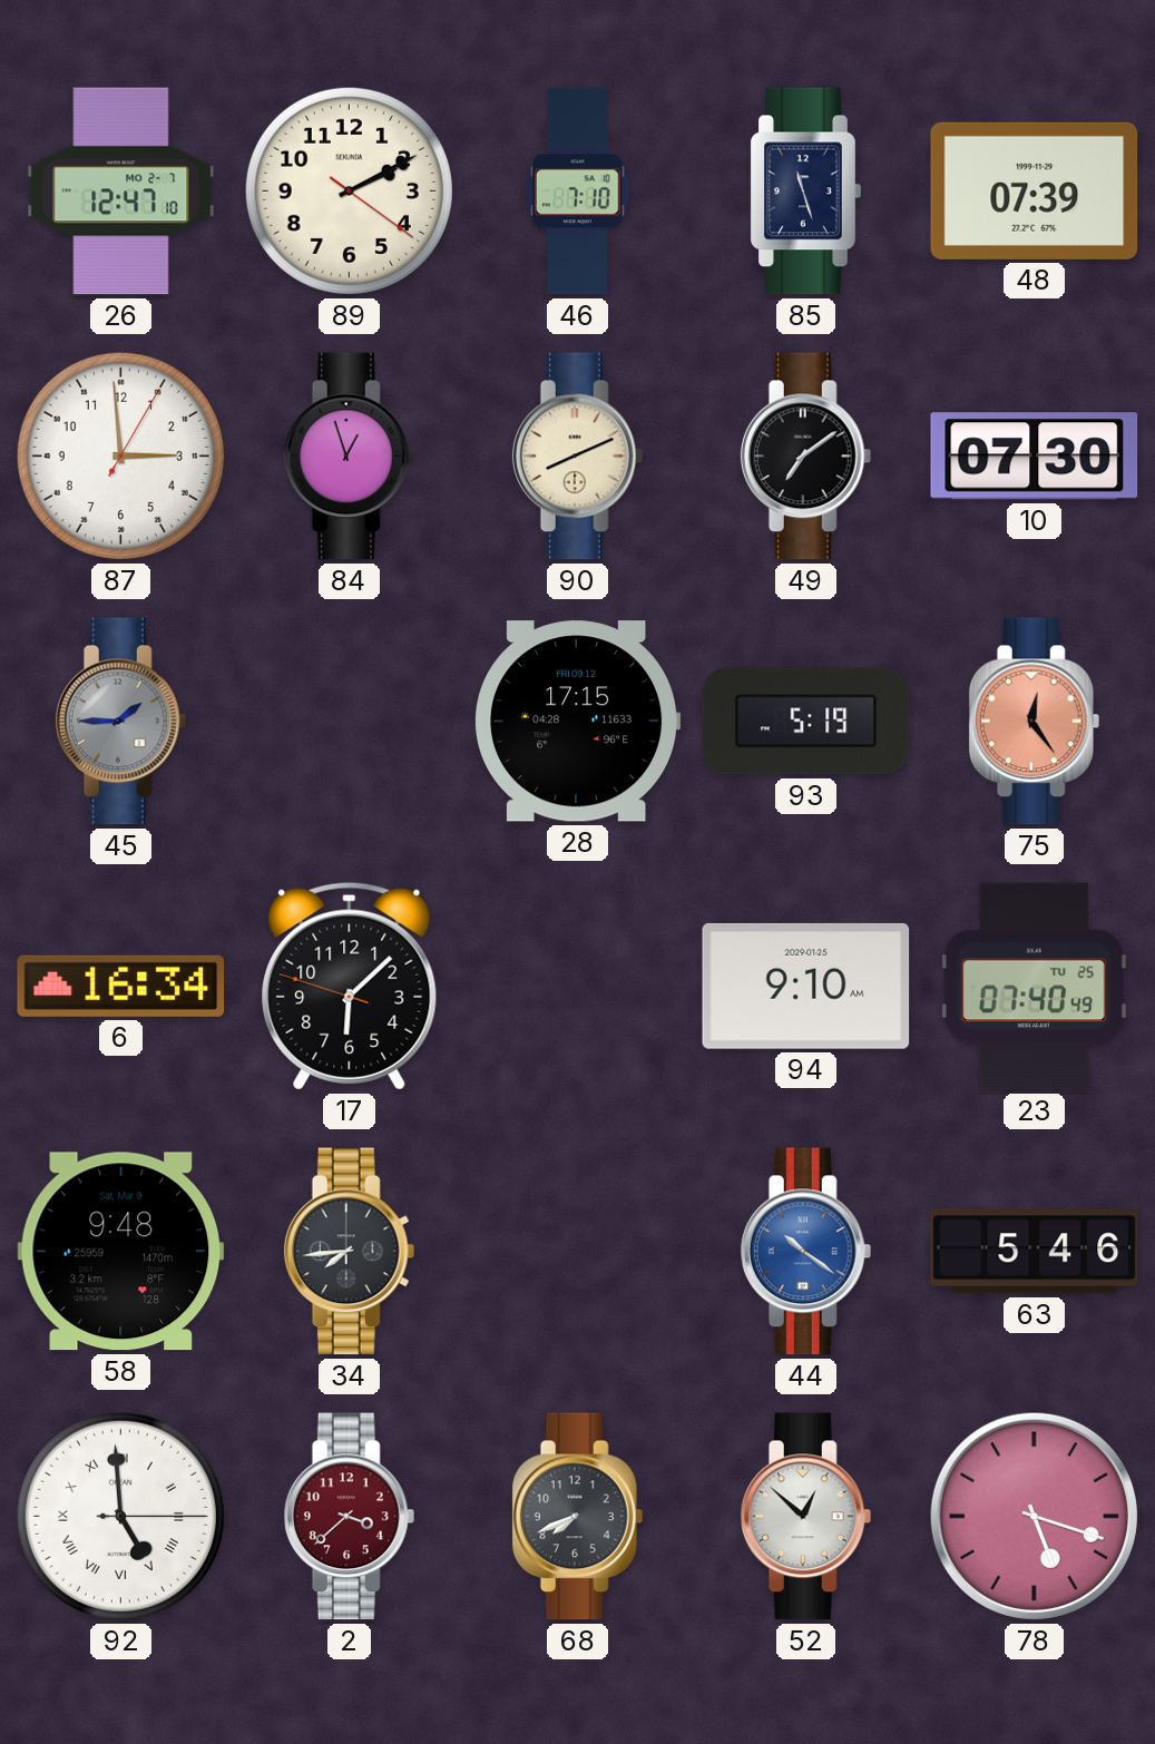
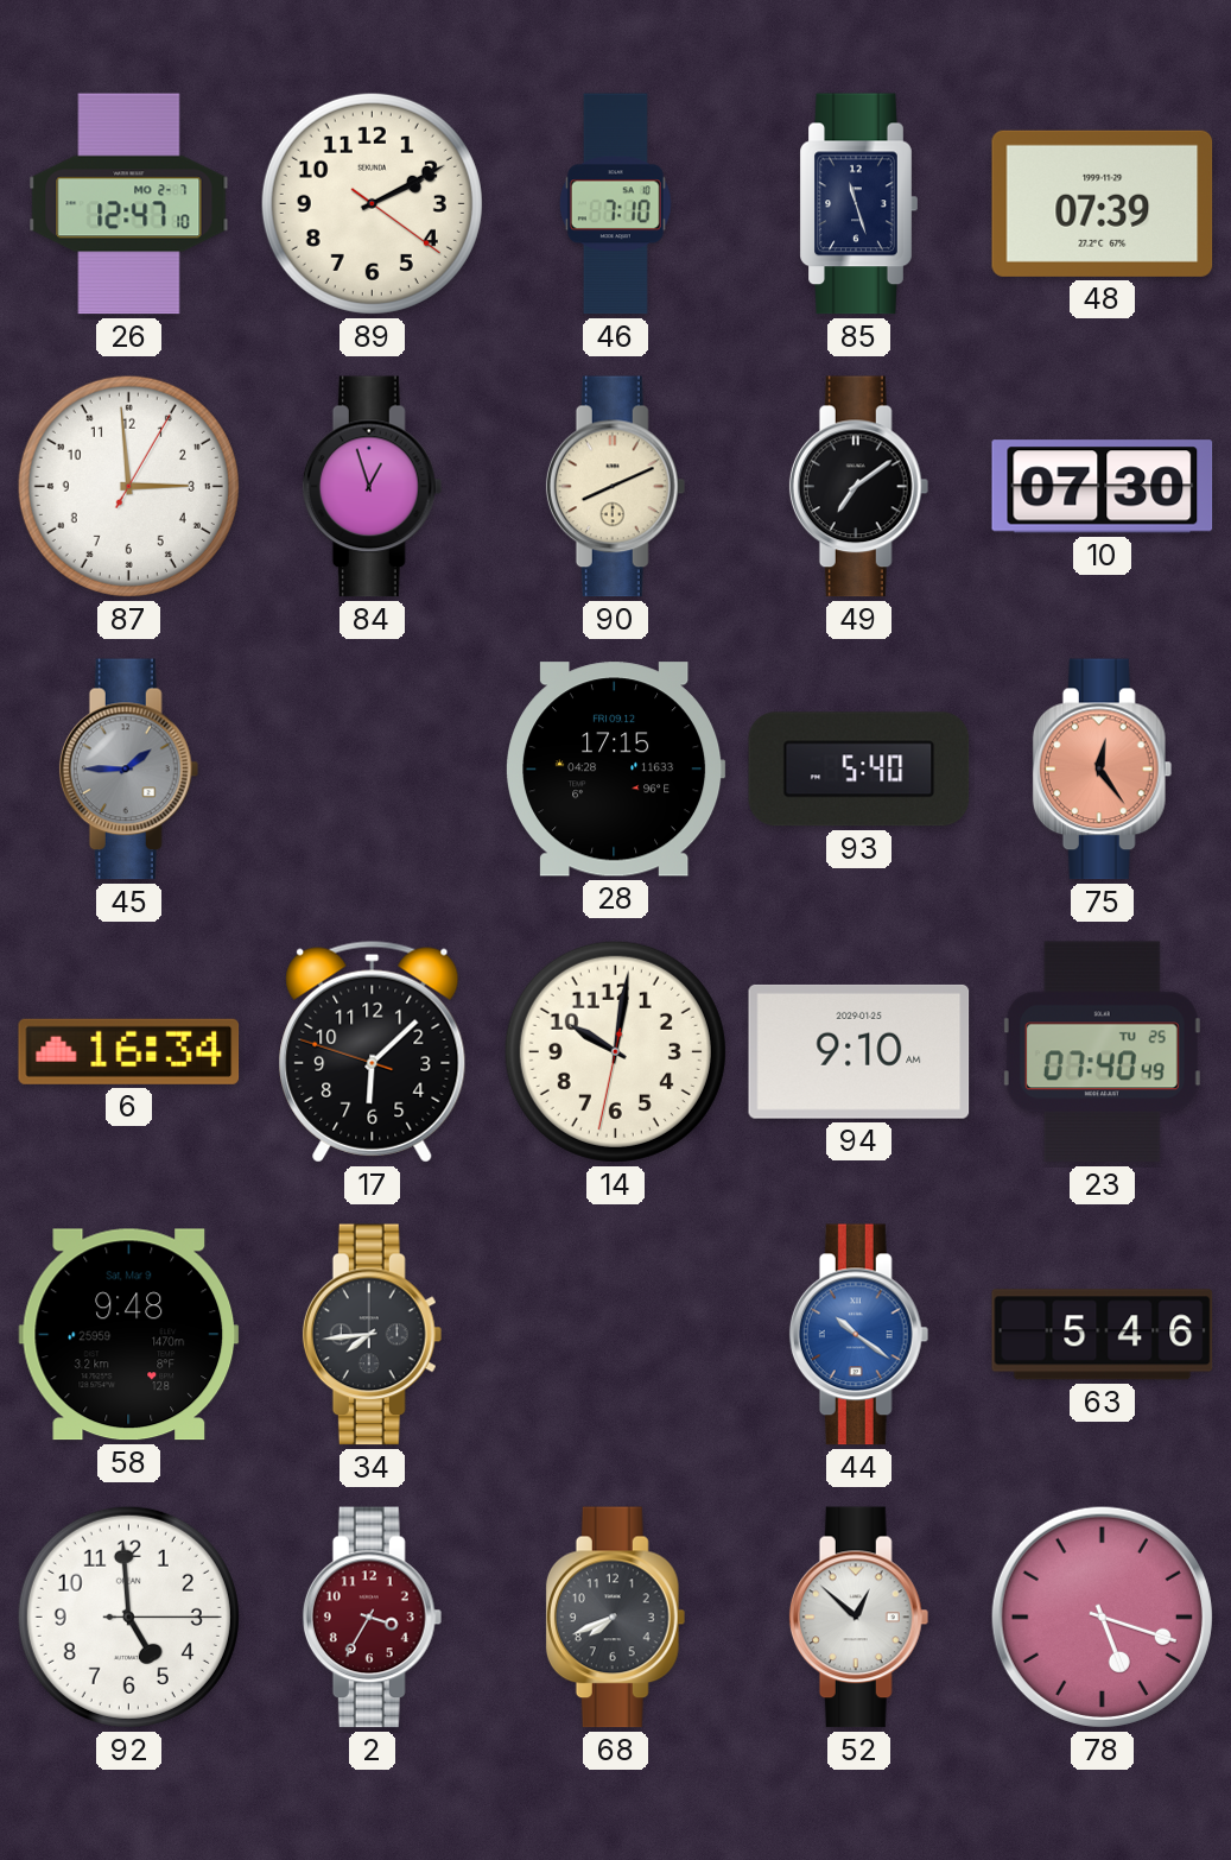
93: 5:19 -> 5:40 (859, 770)
14: none -> 10:01 (615, 1051)
92 numerals: Roman -> Arabic (128, 1617)
2: 3:38 -> 3:35 (373, 1618)
